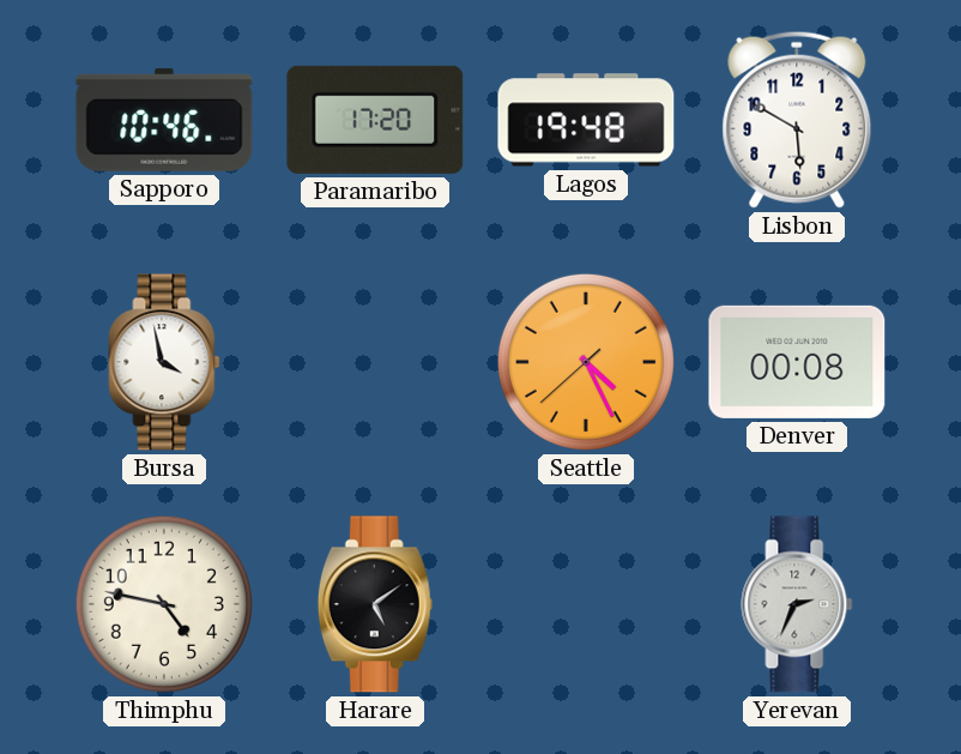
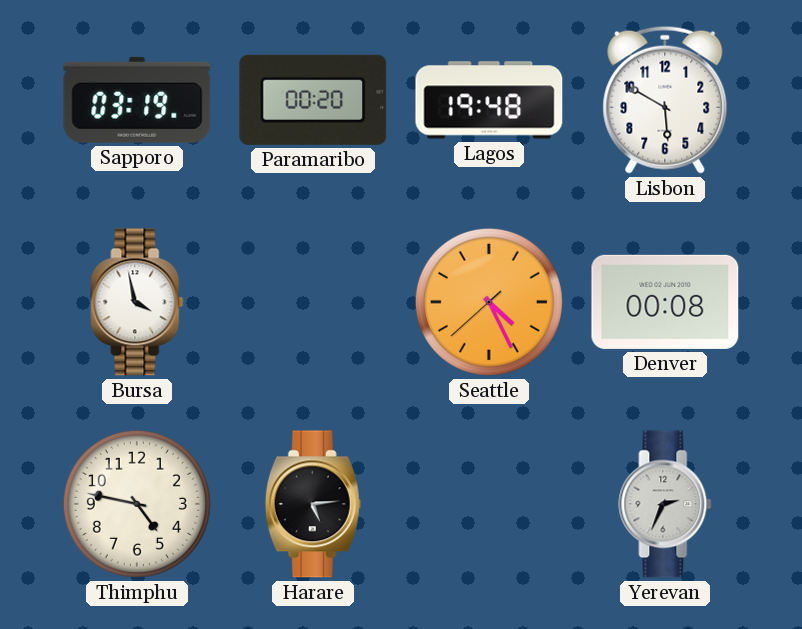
Sapporo: 10:46 -> 03:19 (137, 100)
Paramaribo: 17:20 -> 00:20 (313, 100)
Harare: 5:09 -> 5:14 (313, 504)
